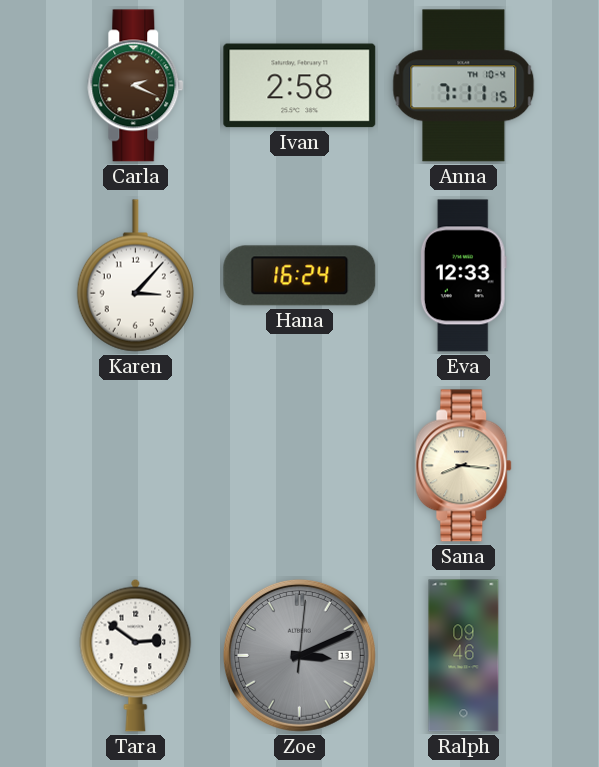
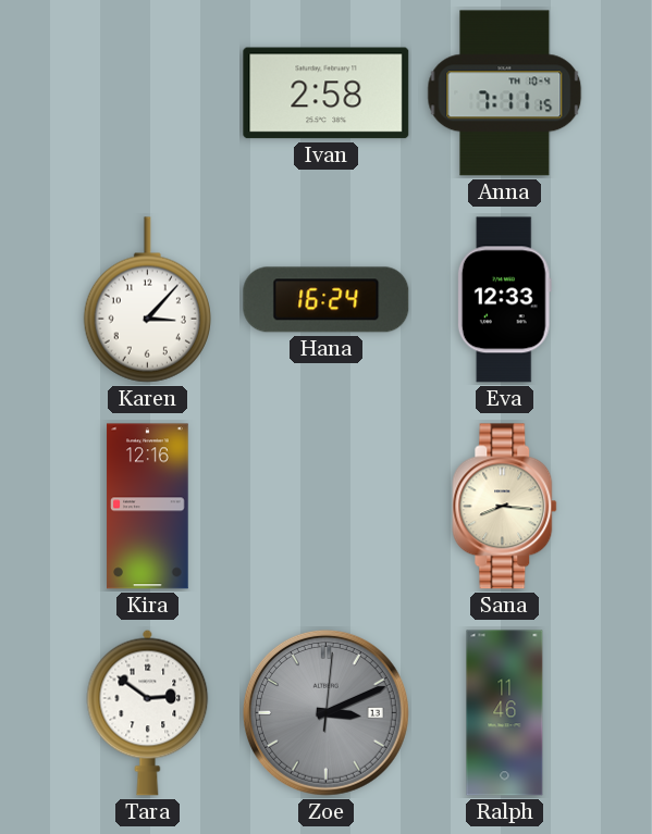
Carla: 2:19 -> none (136, 86)
Kira: none -> 12:16 (148, 507)
Ralph: 09:46 -> 11:46 (505, 713)
